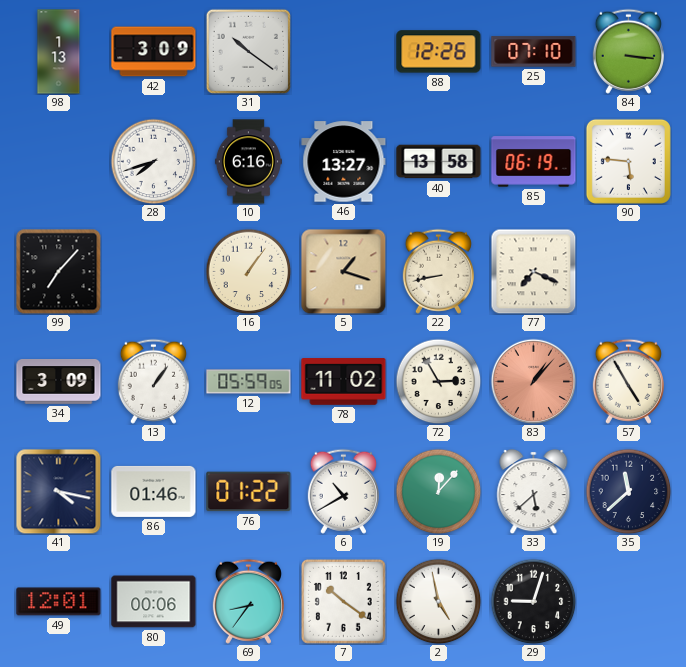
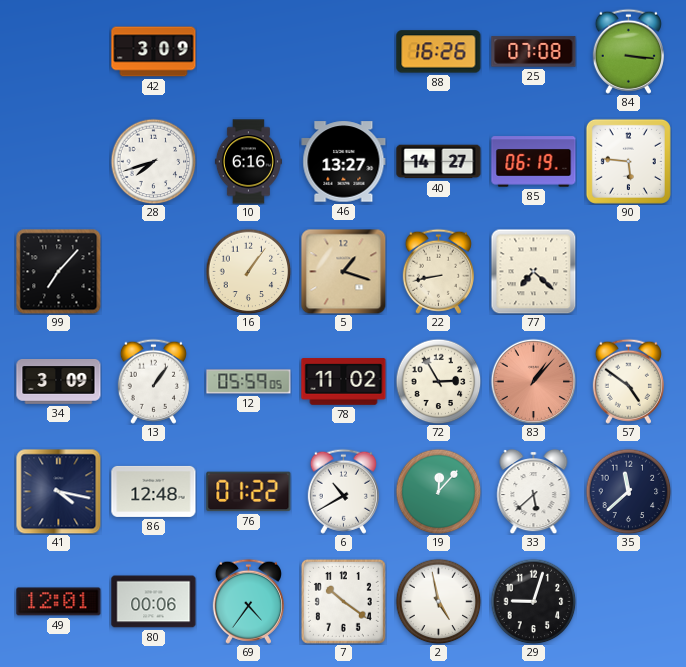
98: 1:13 -> none (59, 52)
31: 10:21 -> none (248, 51)
88: 12:26 -> 16:26 (439, 52)
25: 07:10 -> 07:08 (534, 52)
40: 13:58 -> 14:27 (439, 162)
77: 7:19 -> 7:22 (533, 271)
57: 4:55 -> 4:51 (628, 381)
86: 01:46 -> 12:48 (154, 491)
69: 8:36 -> 4:36 (248, 601)
